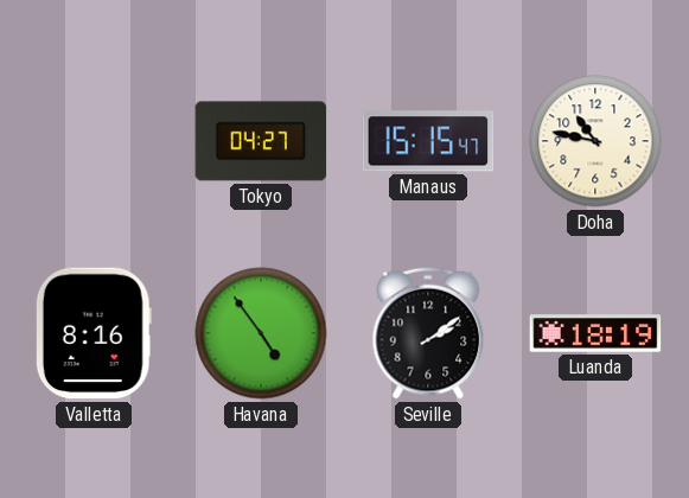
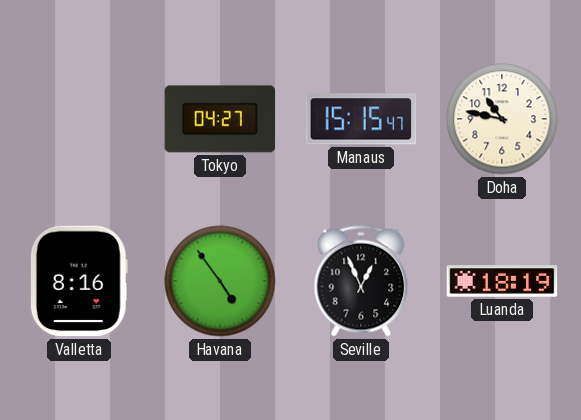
Seville: 2:09 -> 12:56 (361, 281)
